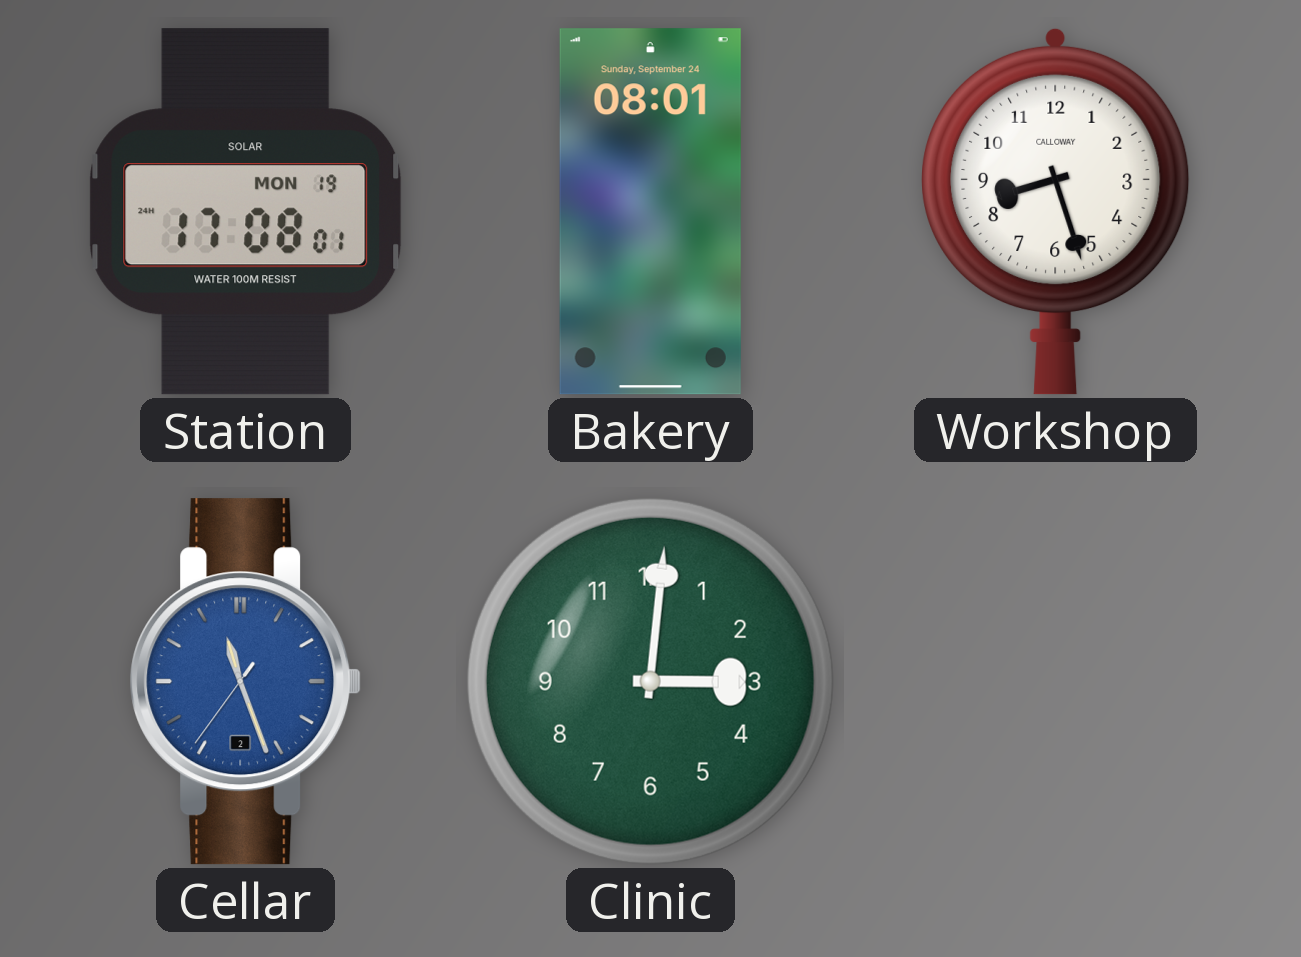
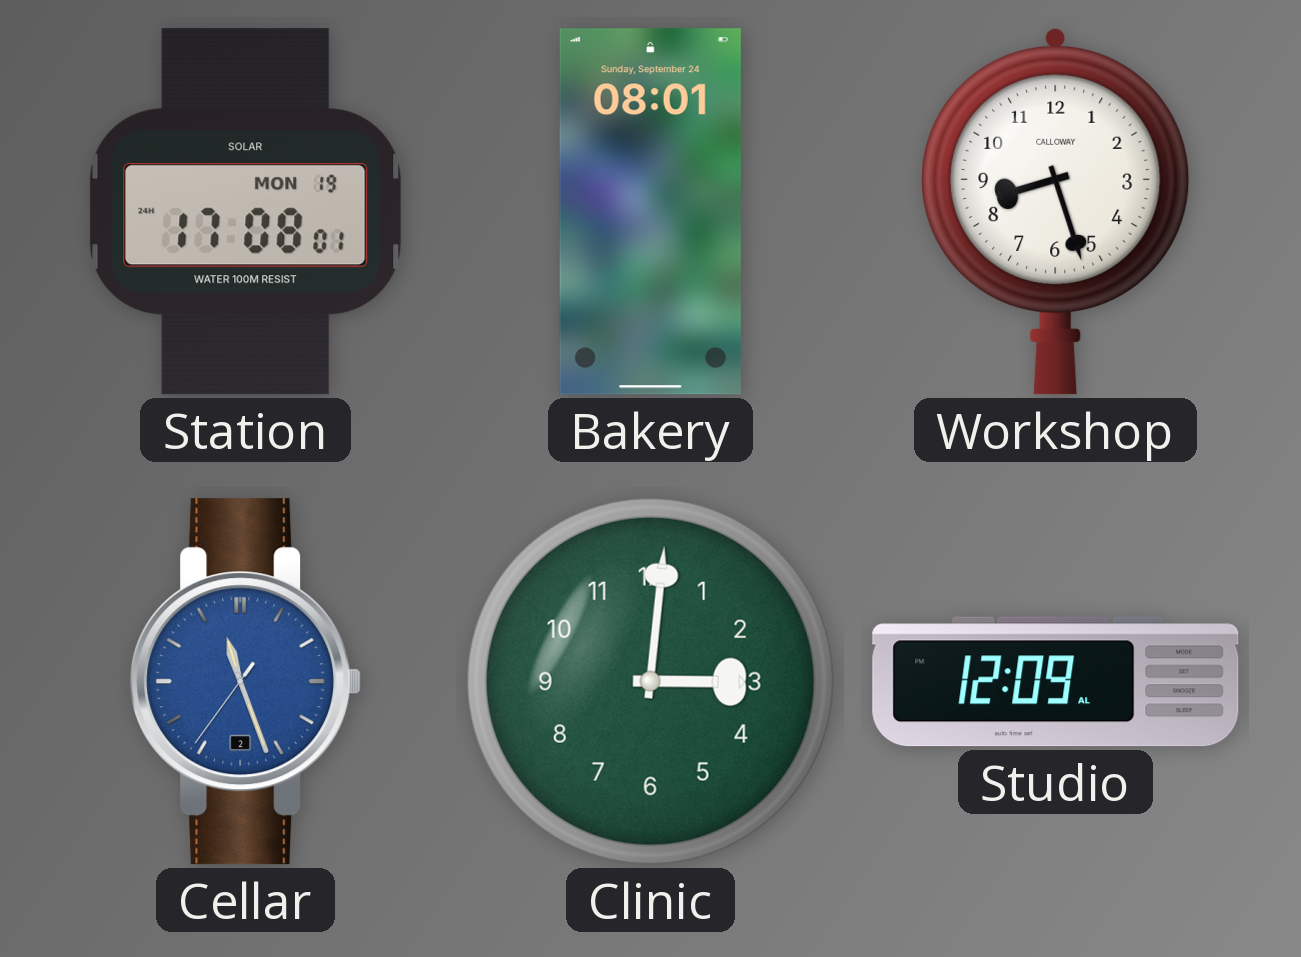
Studio: none -> 12:09 (1056, 682)
